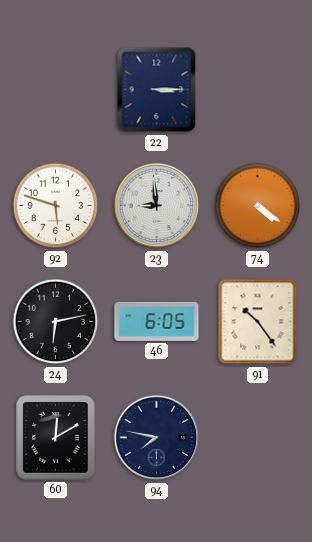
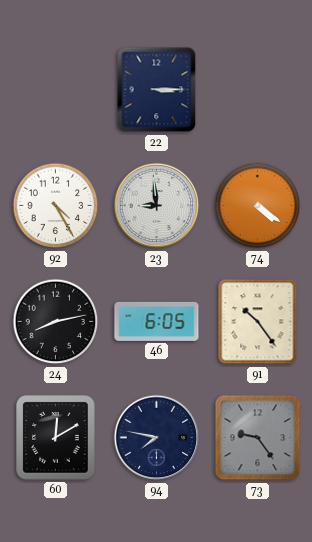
92: 5:48 -> 4:25 (56, 206)
24: 6:13 -> 8:13 (56, 322)
73: none -> 9:24 (258, 438)
